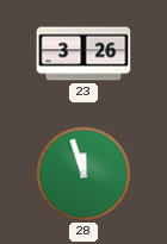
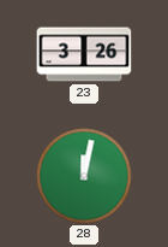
28: 11:57 -> 12:02 (84, 176)
